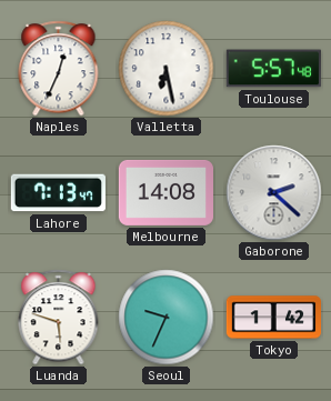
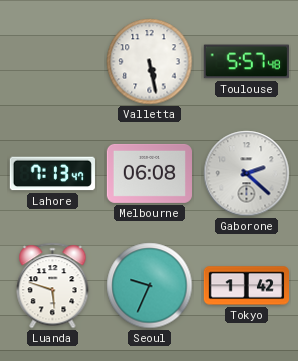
Naples: 12:34 -> none (59, 69)
Valletta: 6:28 -> 5:28 (150, 62)
Melbourne: 14:08 -> 06:08 (149, 173)
